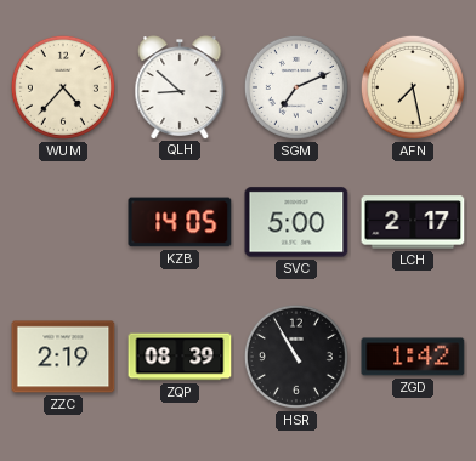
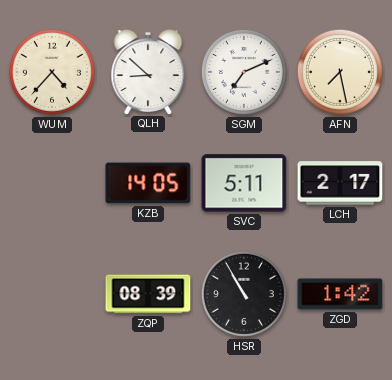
SVC: 5:00 -> 5:11 (244, 183)
ZZC: 2:19 -> none (63, 357)
